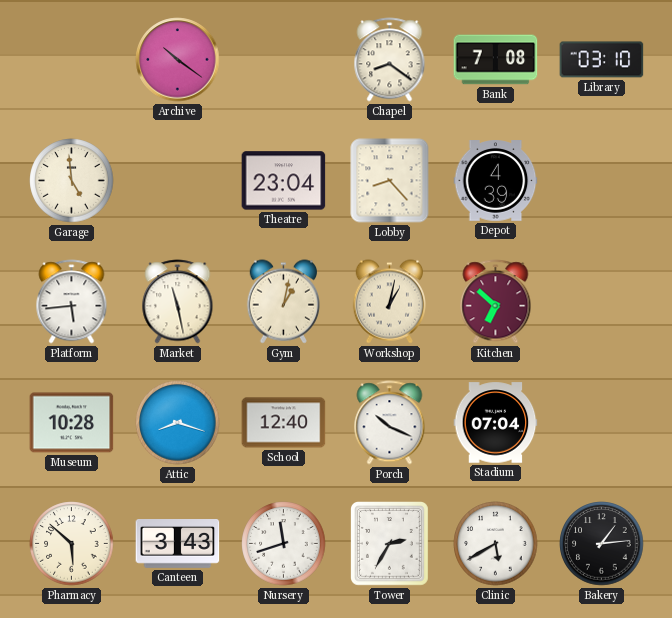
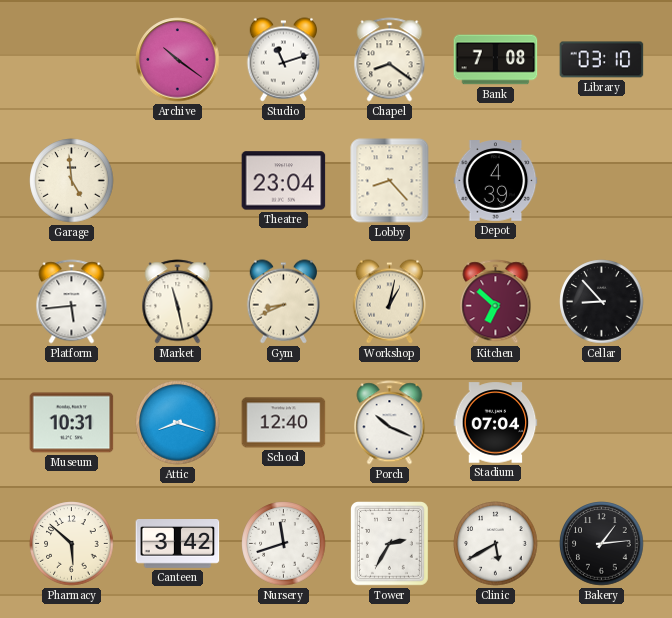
Studio: none -> 11:12 (283, 60)
Gym: 1:02 -> 8:41 (283, 302)
Cellar: none -> 8:53 (602, 302)
Museum: 10:28 -> 10:31 (72, 423)
Canteen: 3:43 -> 3:42 (178, 544)
